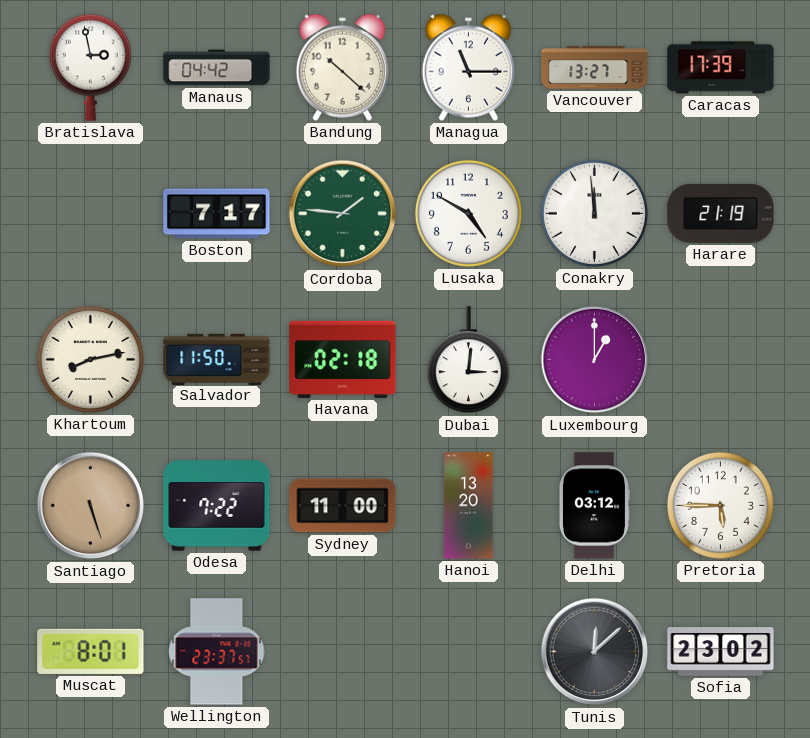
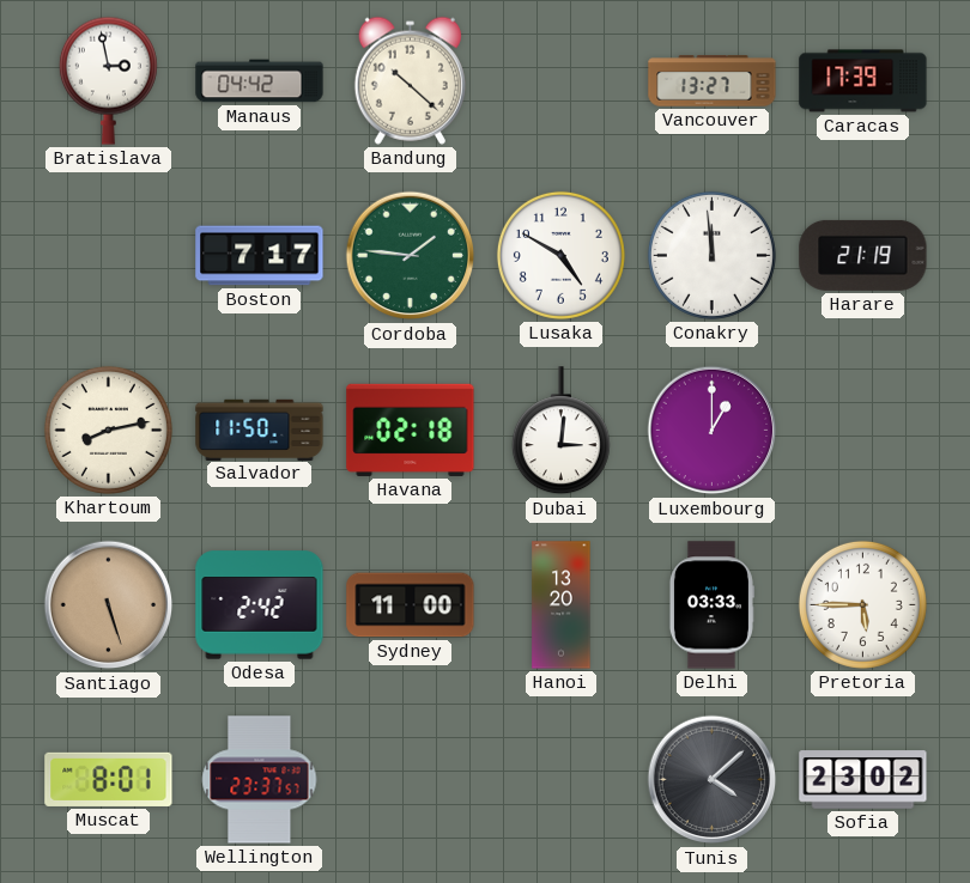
Managua: 11:15 -> none (468, 67)
Odesa: 7:22 -> 2:42 (260, 605)
Delhi: 03:12 -> 03:33 (711, 605)
Tunis: 12:08 -> 4:08 (713, 780)
